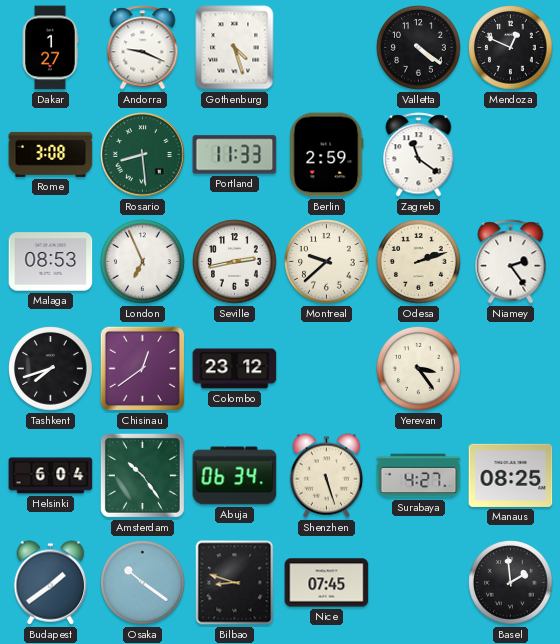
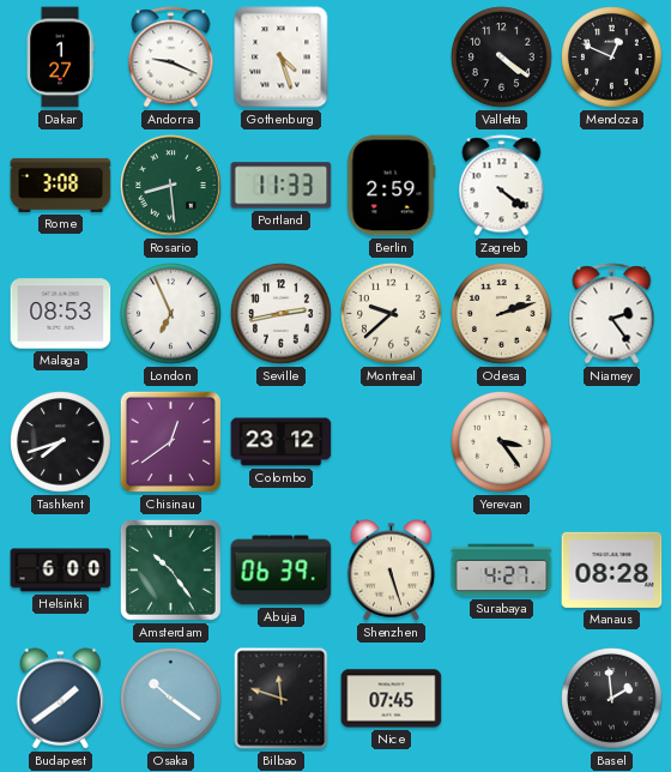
Zagreb: 11:21 -> 4:21 (502, 186)
Helsinki: 6:04 -> 6:00 (61, 571)
Abuja: 06:34 -> 06:39 (282, 571)
Manaus: 08:25 -> 08:28 (612, 569)
Bilbao: 8:48 -> 11:48 (282, 699)
